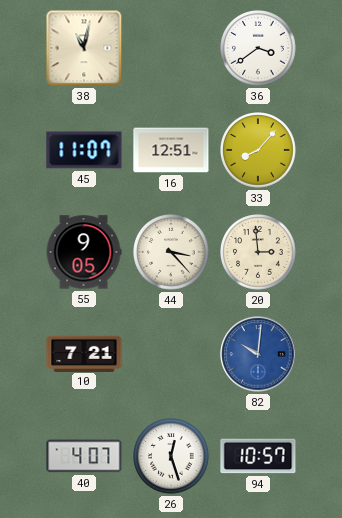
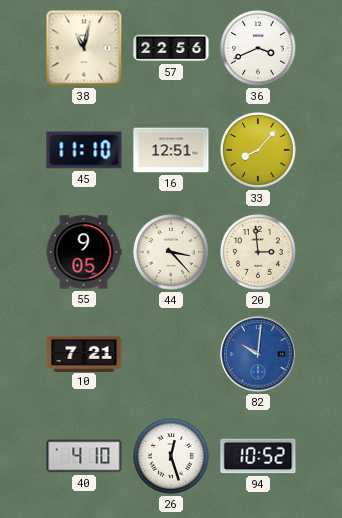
57: none -> 22:56 (171, 48)
36: 3:39 -> 3:41 (259, 49)
45: 11:07 -> 11:10 (84, 150)
40: 4:07 -> 4:10 (84, 456)
94: 10:57 -> 10:52 (258, 456)
